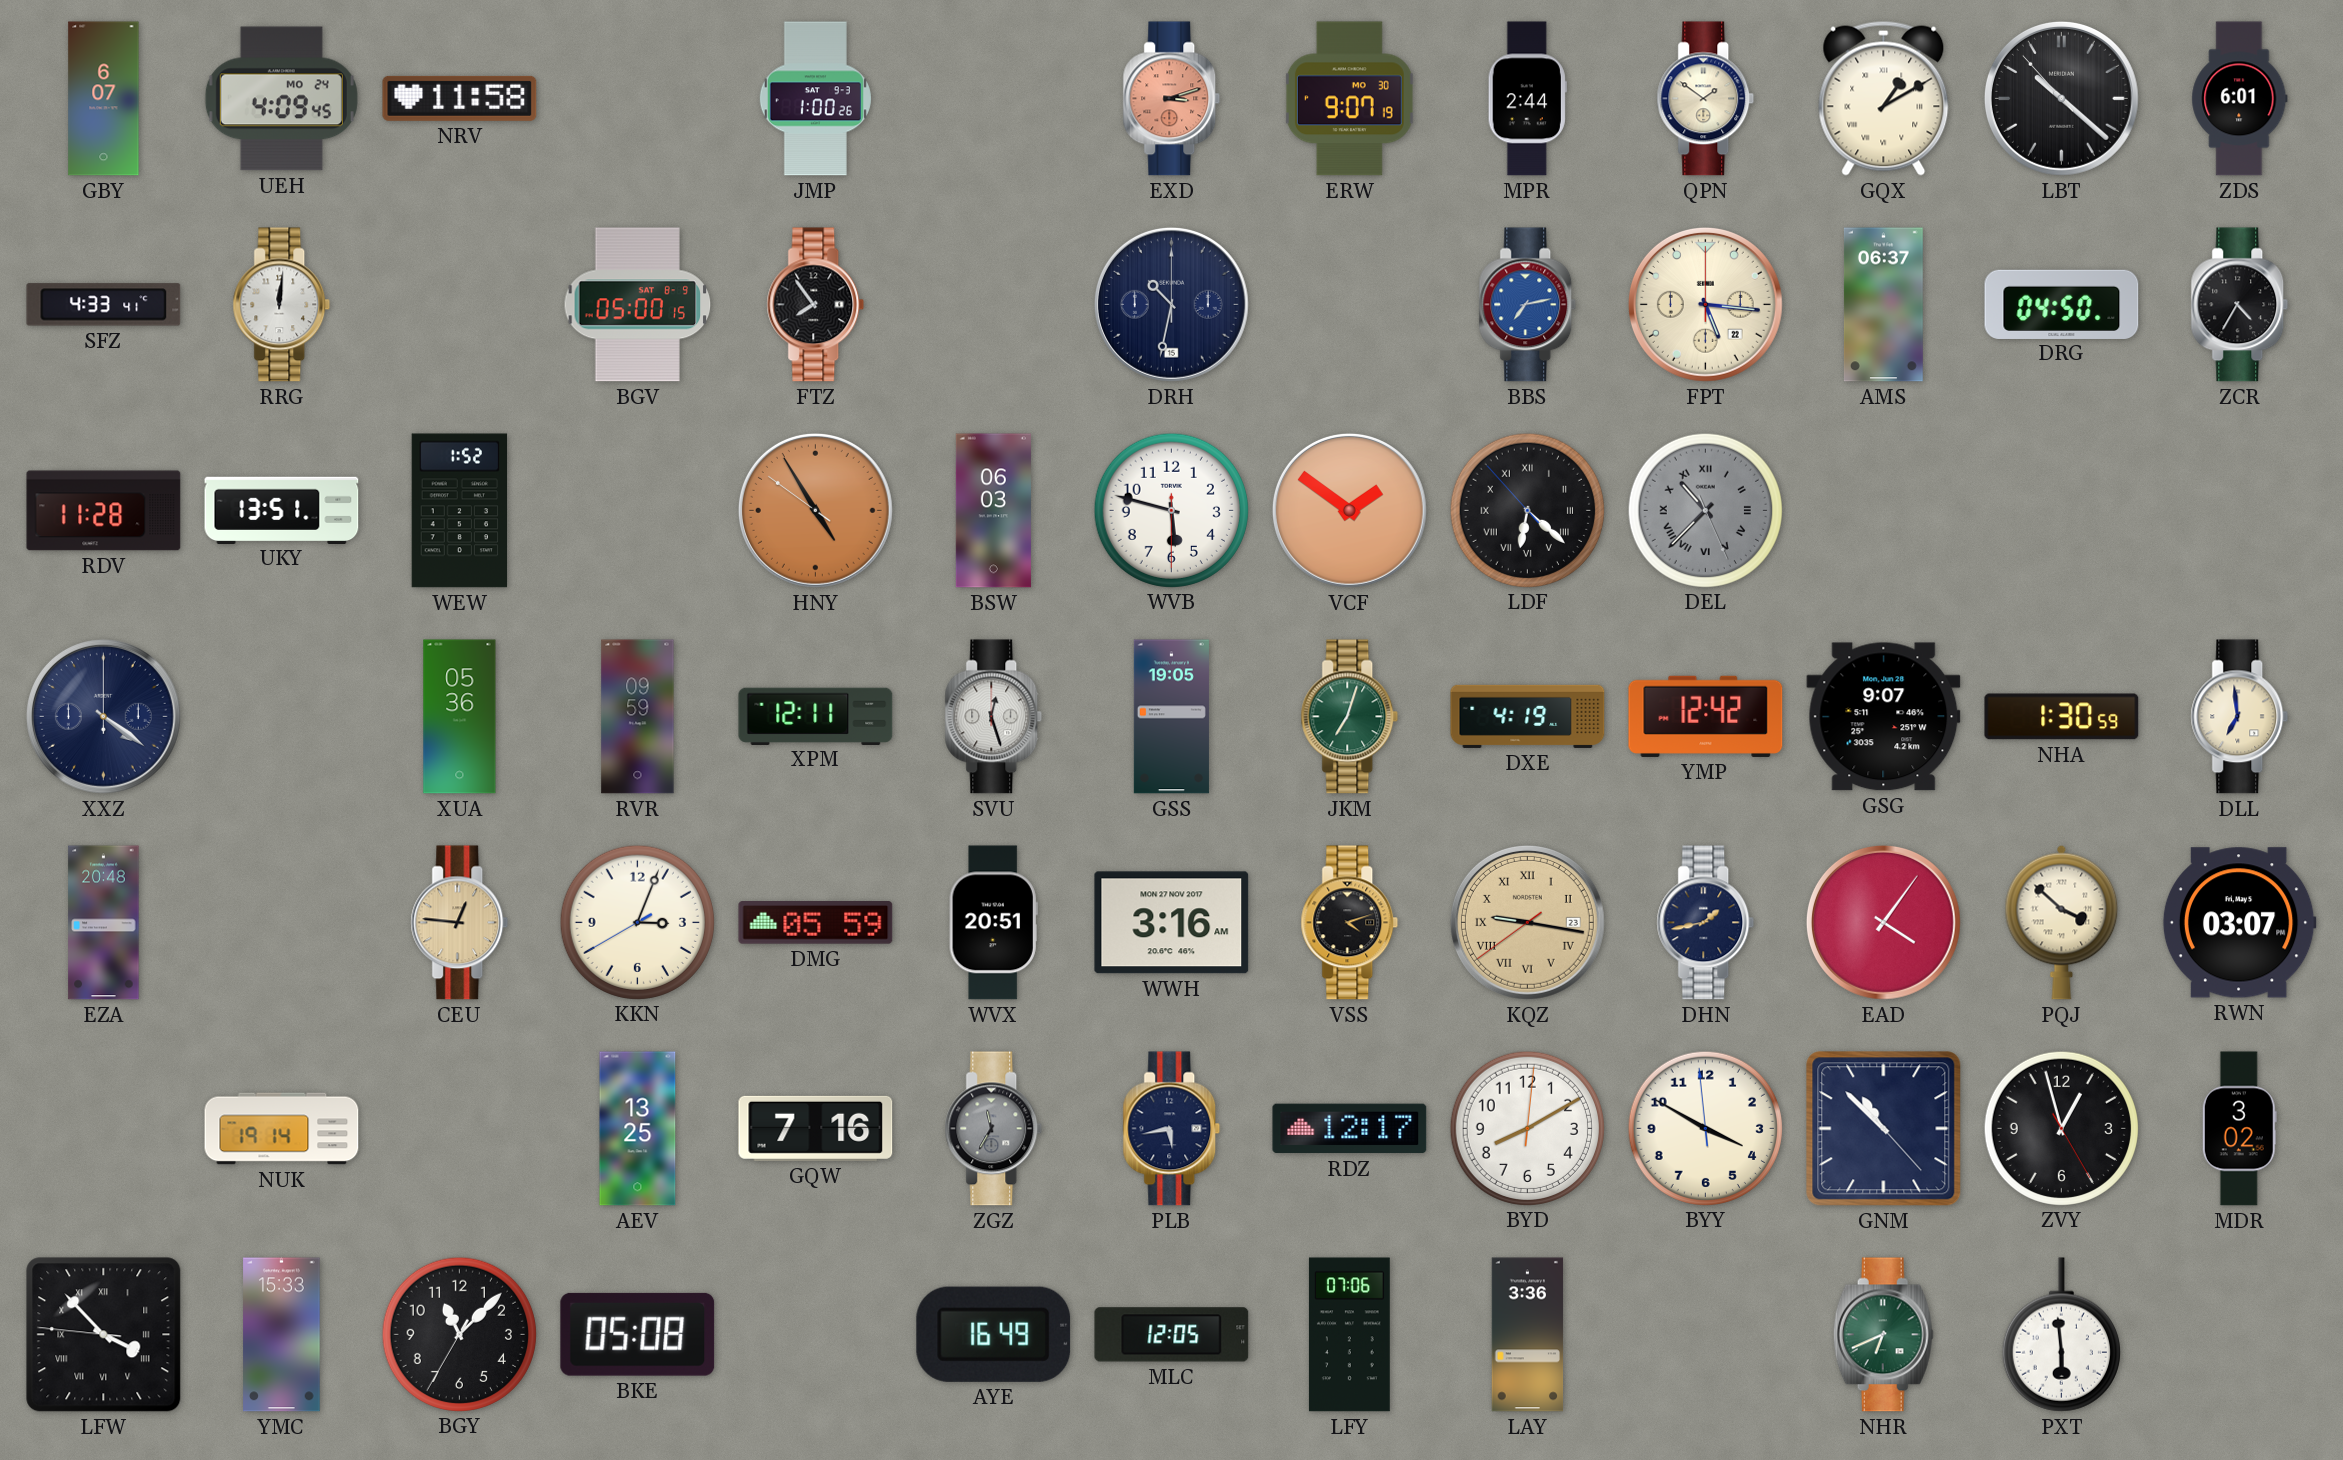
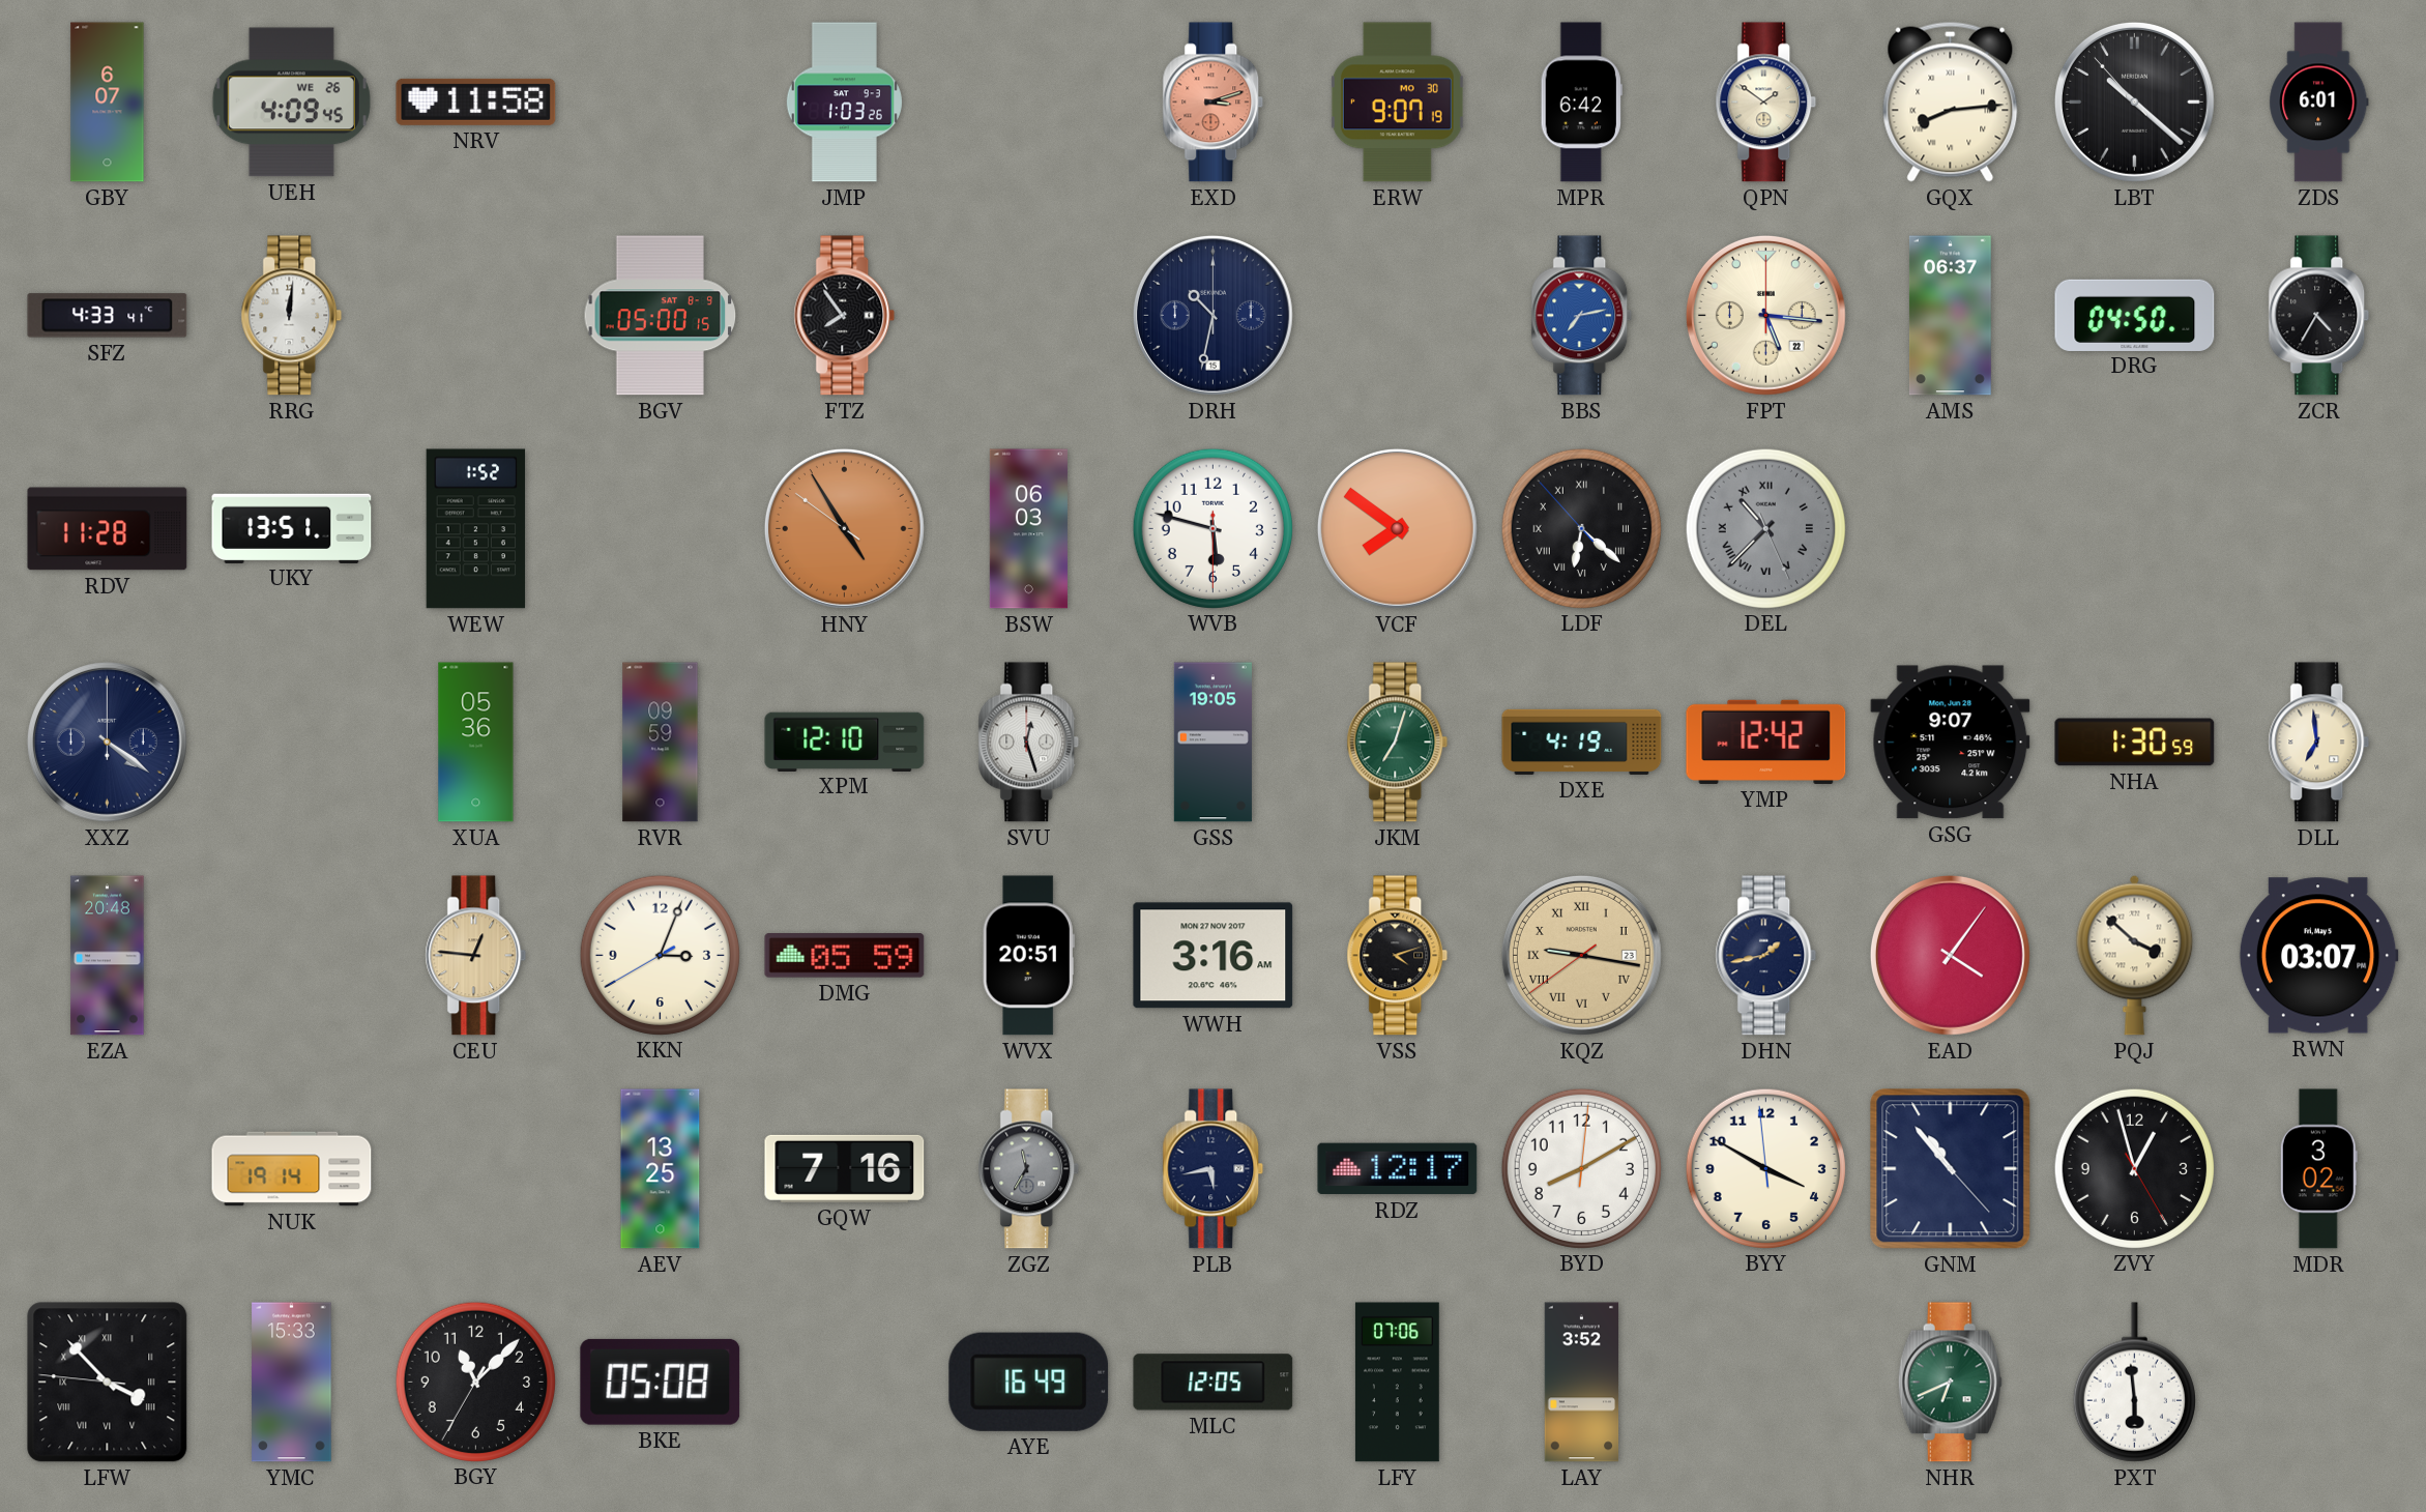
UEH date: MO 24 -> WE 26 (291, 103)
JMP: 1:00 -> 1:03 (844, 103)
MPR: 2:44 -> 6:42 (1581, 103)
GQX: 1:10 -> 8:14 (1951, 101)
VCF: 1:51 -> 7:51 (1397, 528)
XPM: 12:11 -> 12:10 (845, 742)
GNM: 10:52 -> 10:53 (1951, 1169)
LAY: 3:36 -> 3:52 (1582, 1383)
